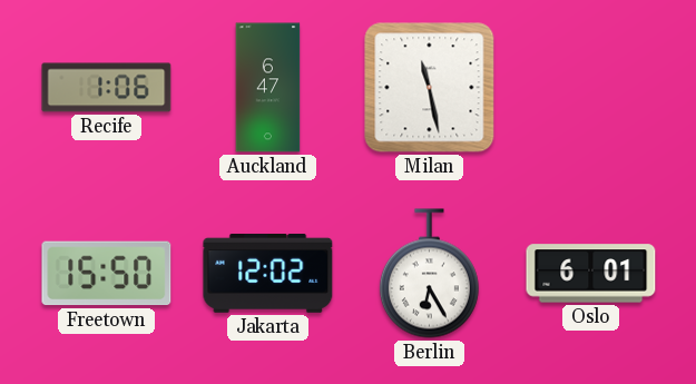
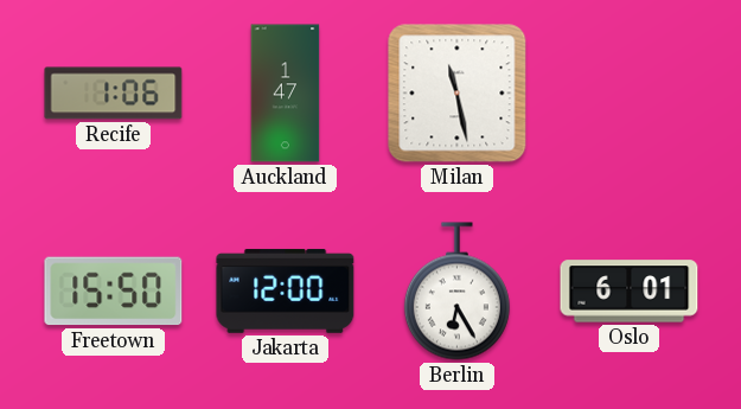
Auckland: 6:47 -> 1:47 (286, 94)
Jakarta: 12:02 -> 12:00 (286, 290)
